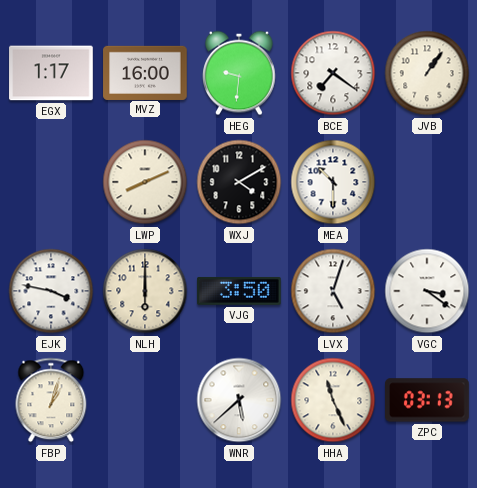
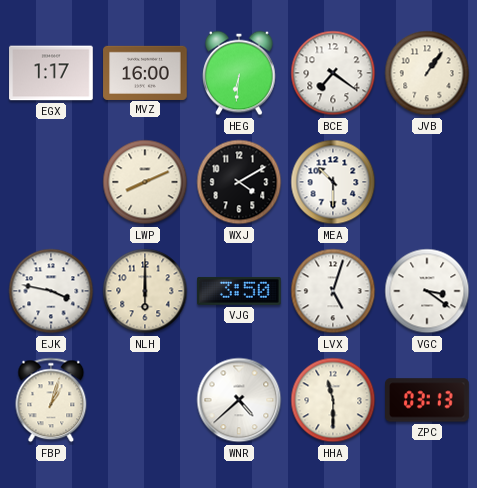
HEG: 9:31 -> 6:31 (240, 73)
WNR: 5:38 -> 4:38 (239, 400)
HHA: 11:26 -> 11:30 (333, 400)
